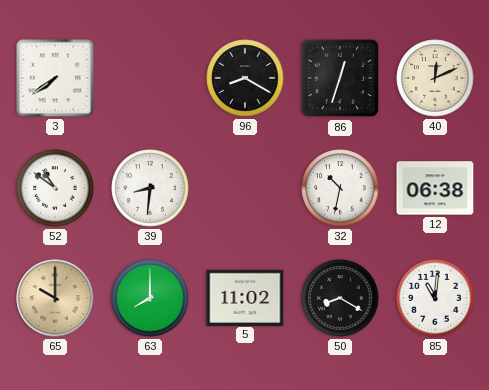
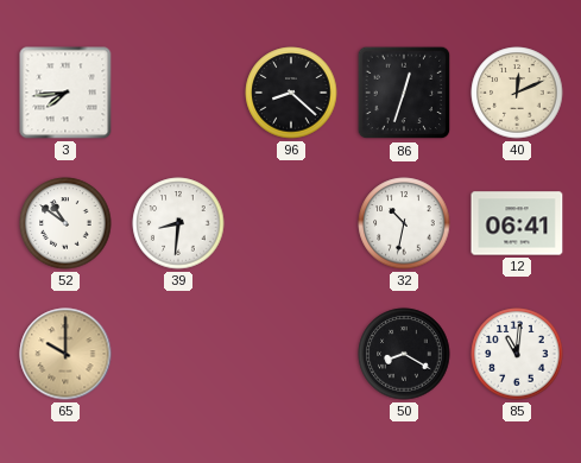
3: 7:39 -> 7:44 (65, 93)
96: 8:20 -> 8:22 (291, 93)
12: 06:38 -> 06:41 (517, 223)
63: 8:00 -> none (150, 298)
5: 11:02 -> none (245, 297)
